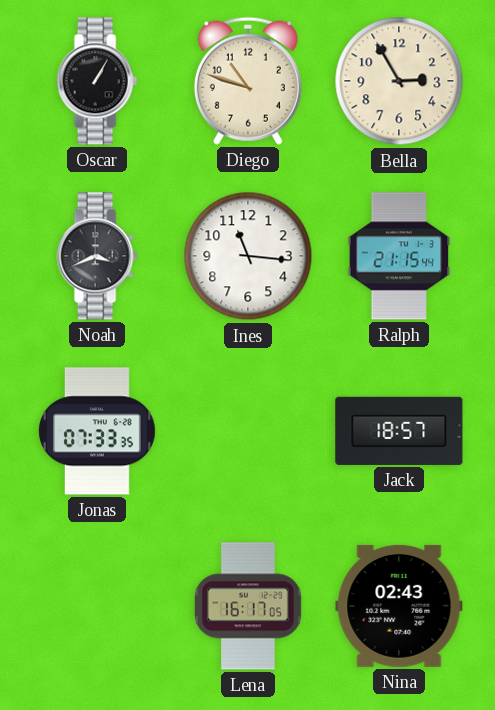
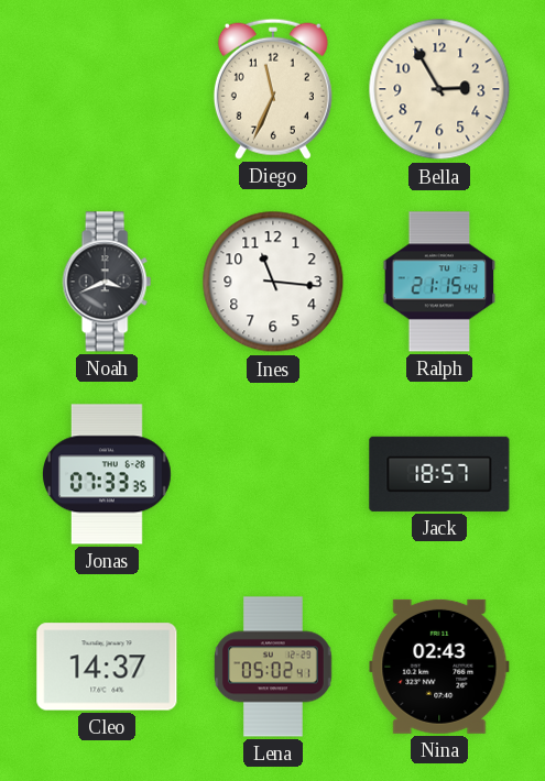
Oscar: 1:05 -> none (97, 81)
Diego: 10:48 -> 11:34 (273, 89)
Cleo: none -> 14:37 (107, 667)
Lena: 16:17 -> 05:02 (273, 667)
